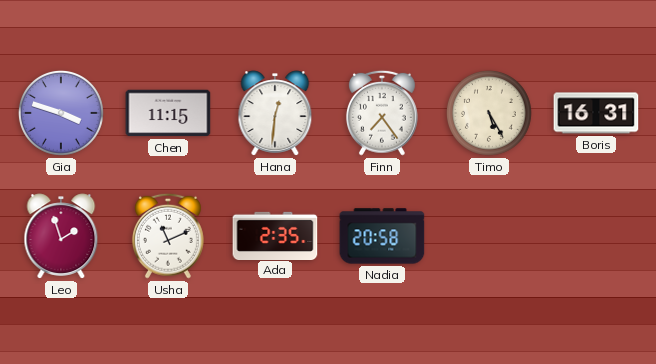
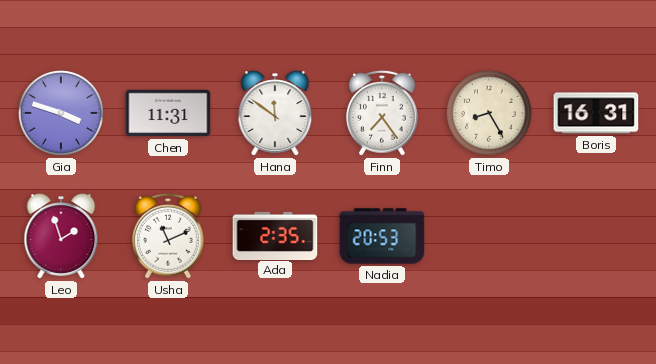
Chen: 11:15 -> 11:31 (168, 113)
Hana: 12:31 -> 11:51 (275, 113)
Timo: 5:25 -> 8:25 (489, 113)
Nadia: 20:58 -> 20:53 (382, 236)
